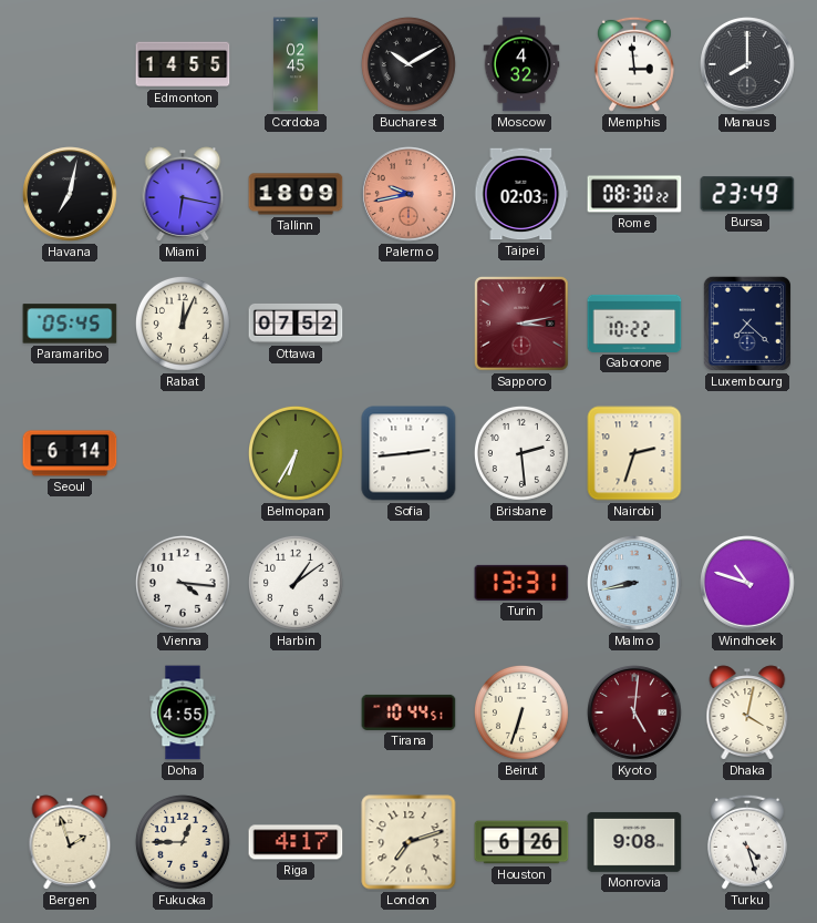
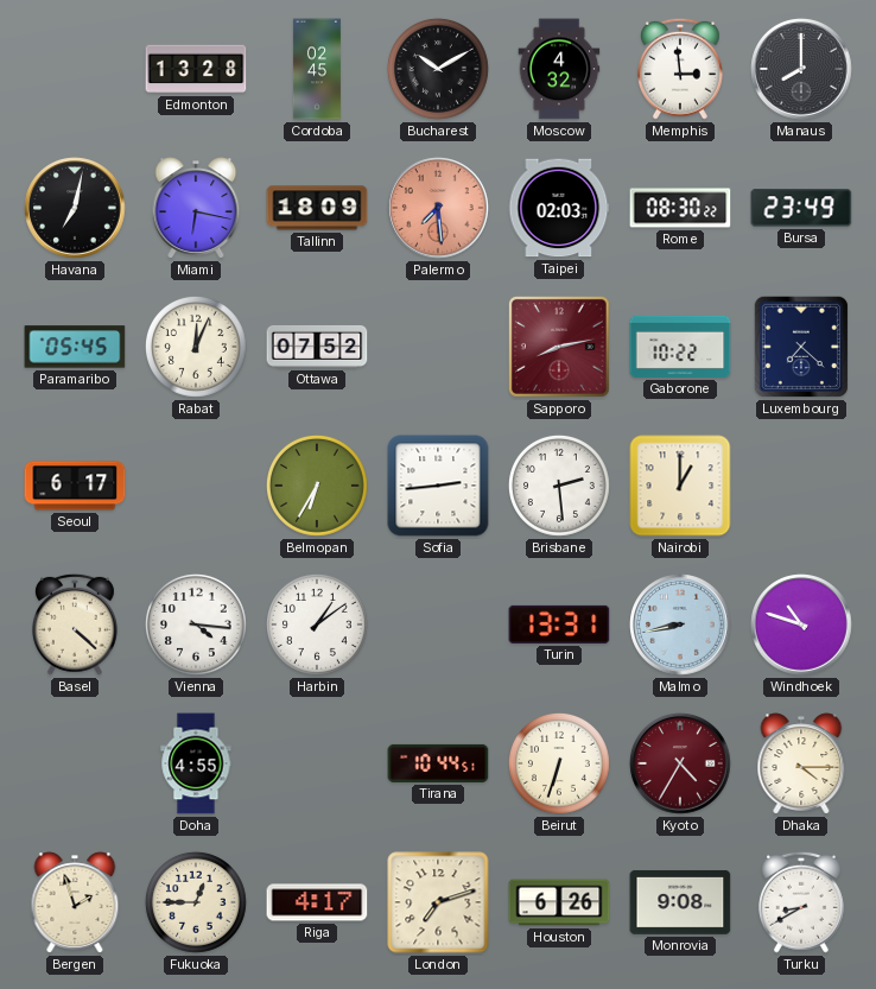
Edmonton: 14:55 -> 13:28 (196, 69)
Palermo: 9:43 -> 7:29 (438, 208)
Sapporo: 3:13 -> 8:13 (559, 347)
Seoul: 6:14 -> 6:17 (75, 486)
Nairobi: 2:33 -> 1:00 (680, 486)
Basel: none -> 4:22 (75, 625)
Kyoto: 5:01 -> 4:35 (680, 763)
Dhaka: 4:02 -> 4:15 (801, 763)
Turku: 4:27 -> 8:40 (801, 902)
